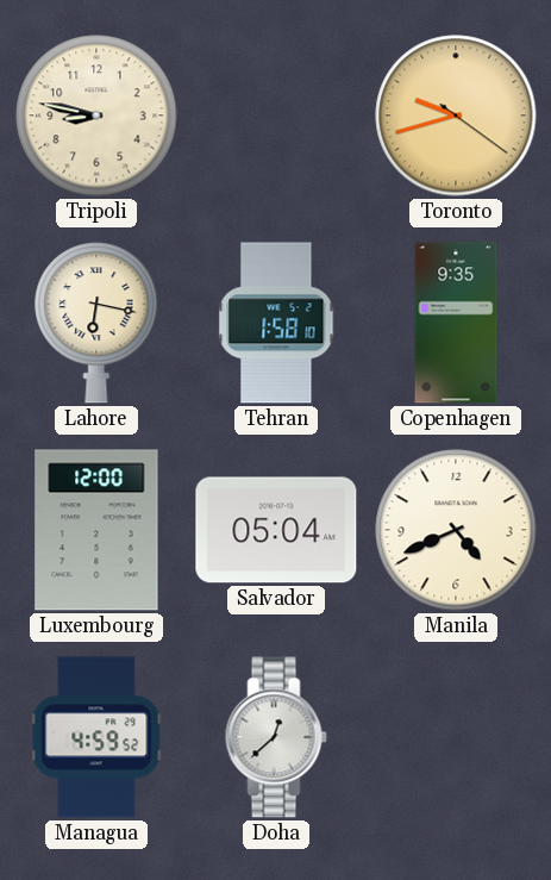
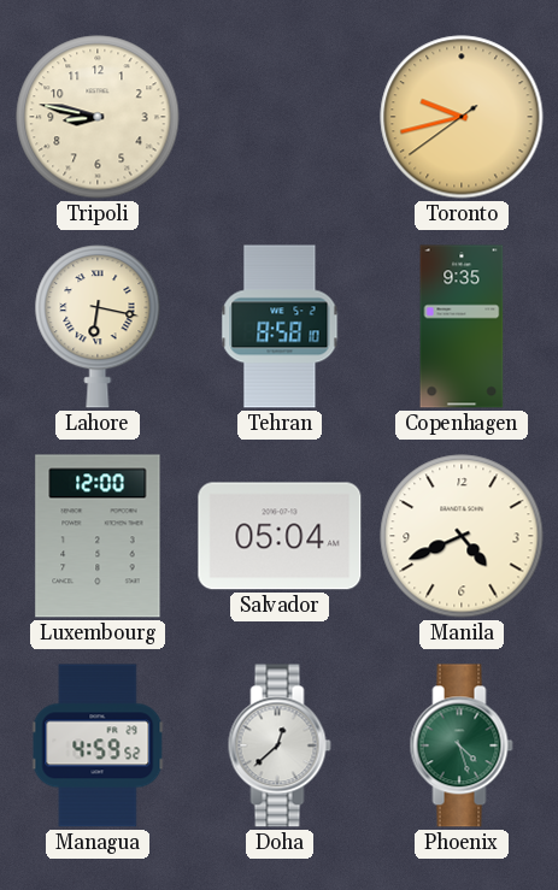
Toronto: 9:42:21 -> 9:42:39 (462, 117)
Tehran: 1:58 -> 8:58 (280, 326)
Phoenix: none -> 4:27 (462, 745)
